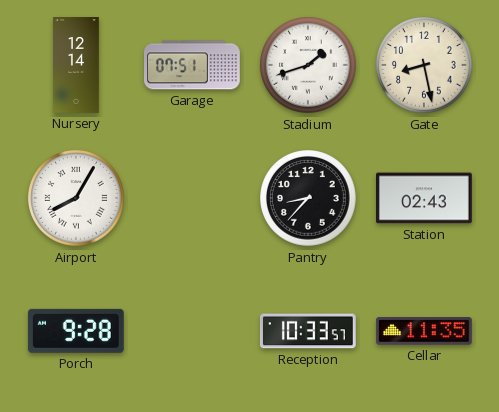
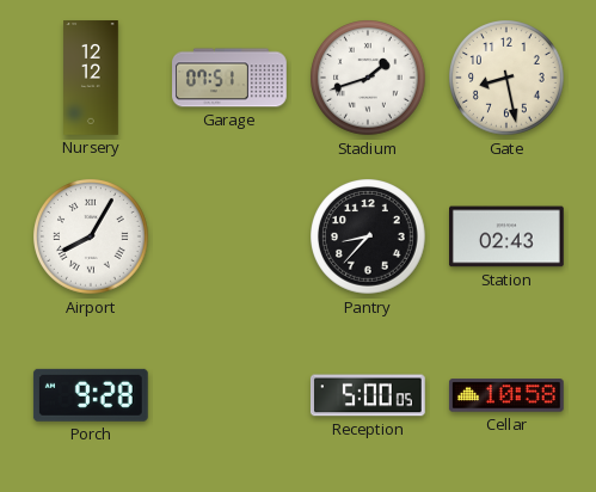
Nursery: 12:14 -> 12:12 (91, 78)
Reception: 10:33 -> 5:00 (368, 395)
Cellar: 11:35 -> 10:58 (506, 395)
